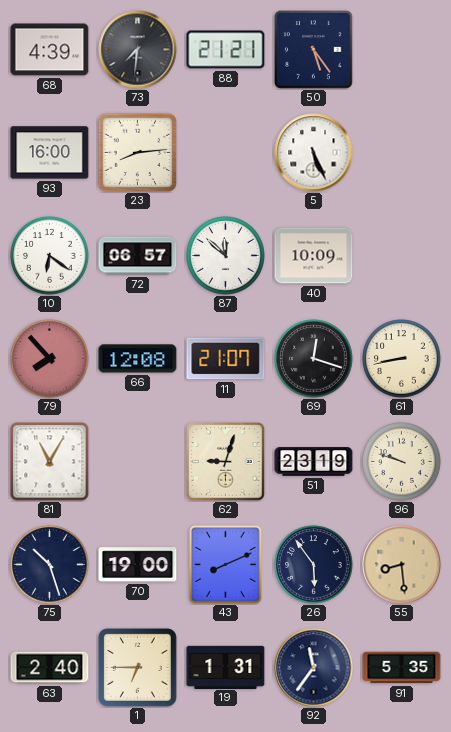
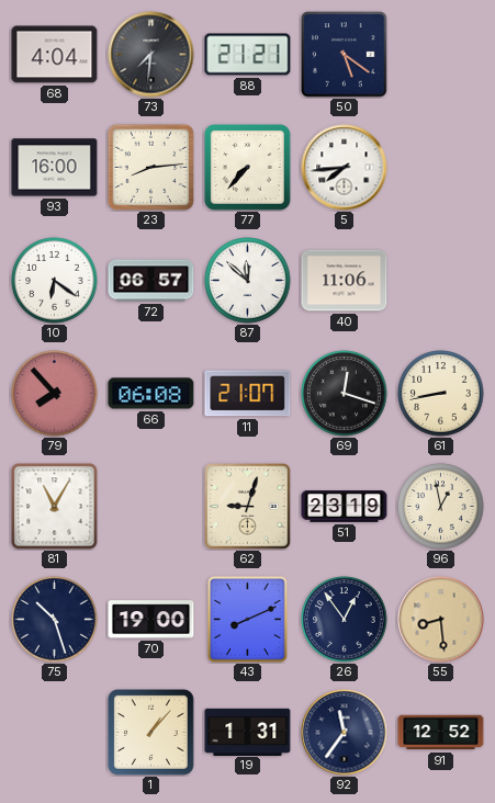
68: 4:39 -> 4:04 (55, 55)
50: 5:24 -> 5:21 (345, 55)
77: none -> 7:37 (248, 168)
5: 5:26 -> 7:44 (345, 168)
40: 10:09 -> 11:06 (345, 281)
66: 12:08 -> 06:08 (151, 394)
96: 9:48 -> 12:58 (441, 507)
26: 5:54 -> 12:54 (345, 620)
63: 2:40 -> none (50, 668)
1: 6:45 -> 1:07 (151, 733)
91: 5:35 -> 12:52 (441, 733)
